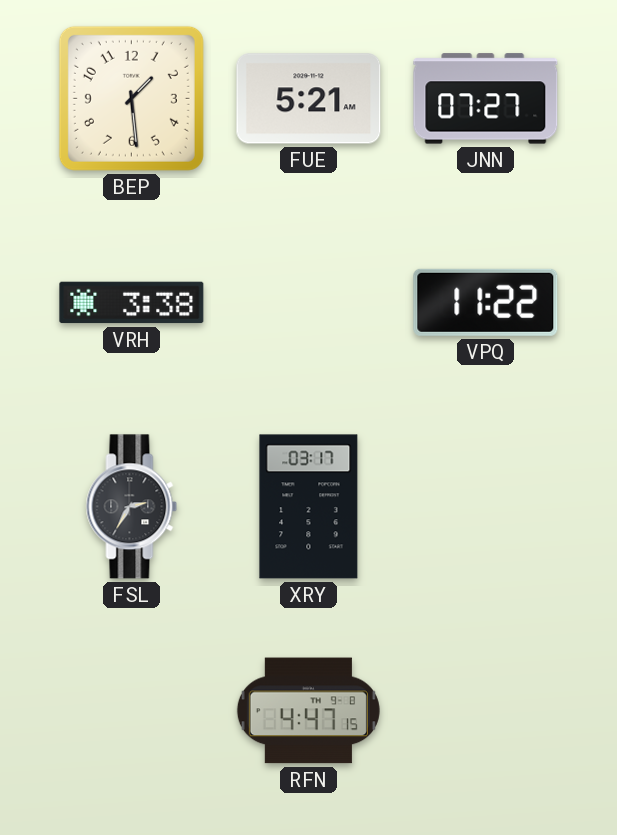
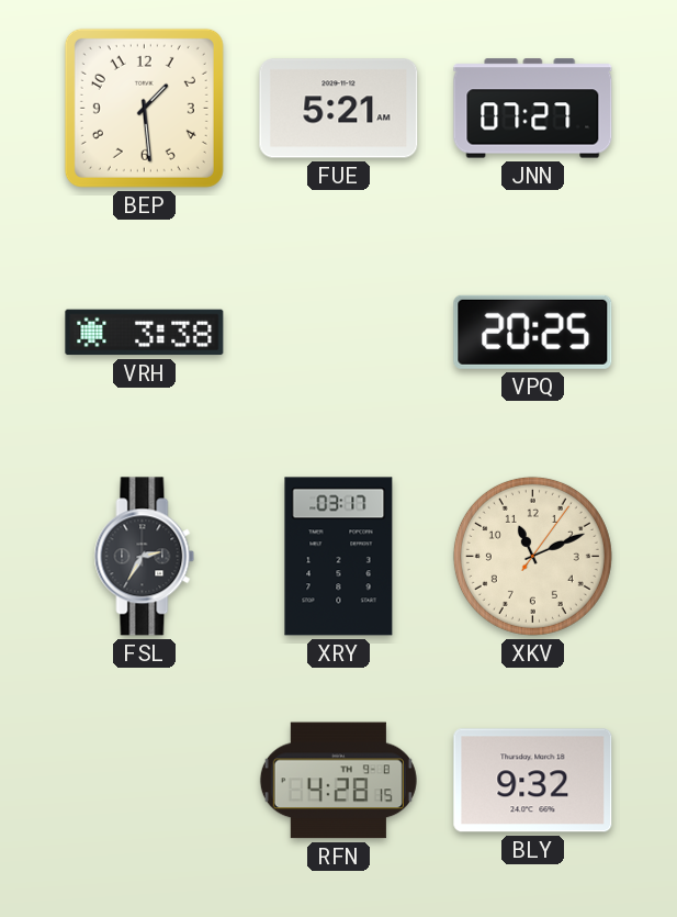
VPQ: 11:22 -> 20:25 (533, 332)
XKV: none -> 11:11 (532, 556)
RFN: 4:47 -> 4:28 (338, 781)
BLY: none -> 9:32 (533, 781)
